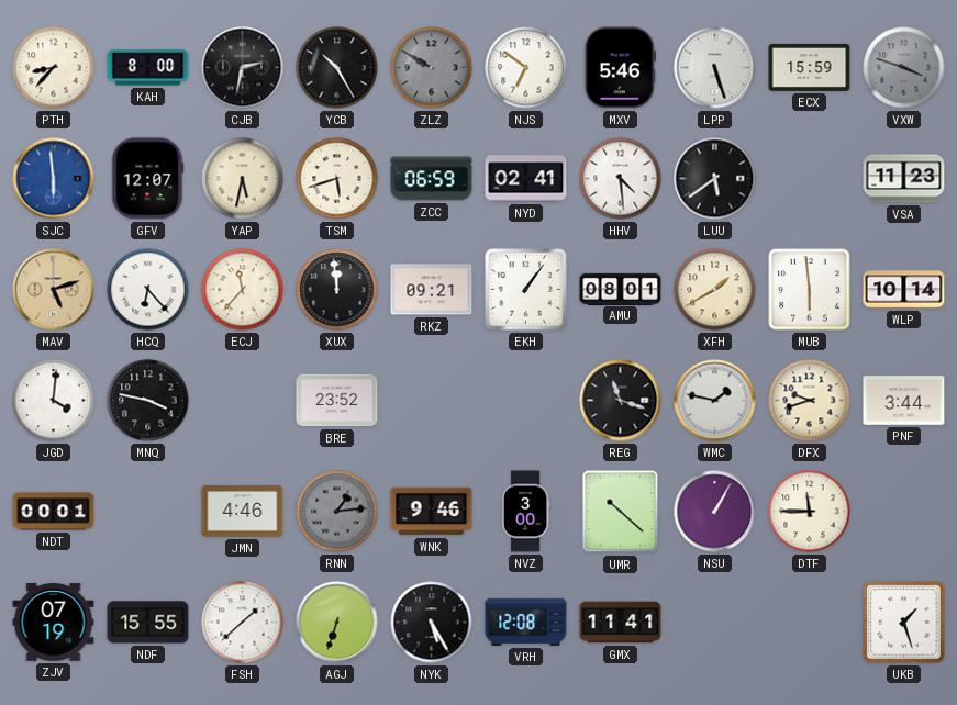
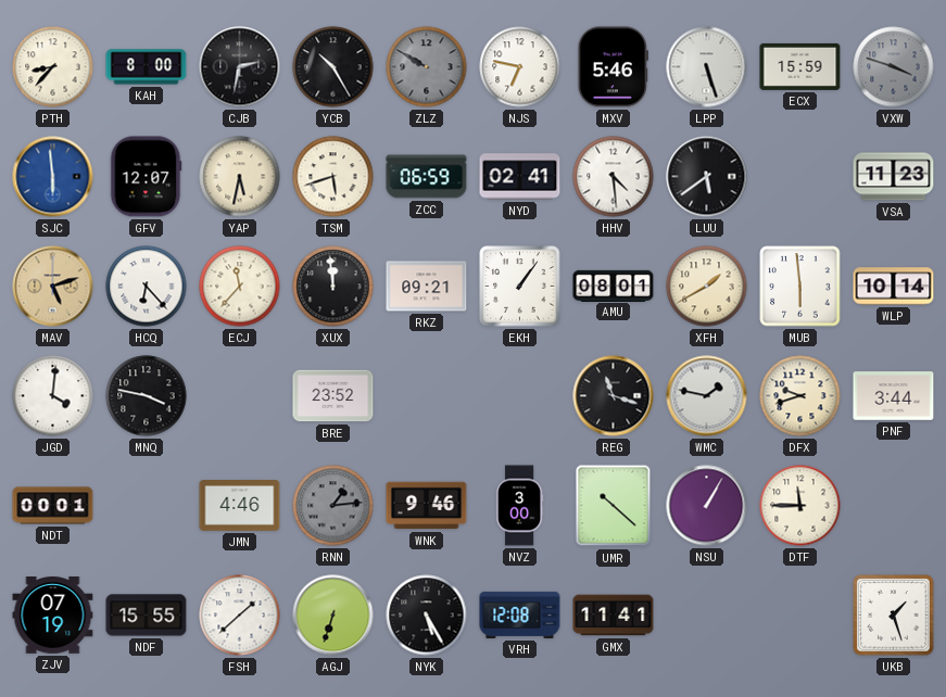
NJS: 6:51 -> 6:47 (520, 67)
